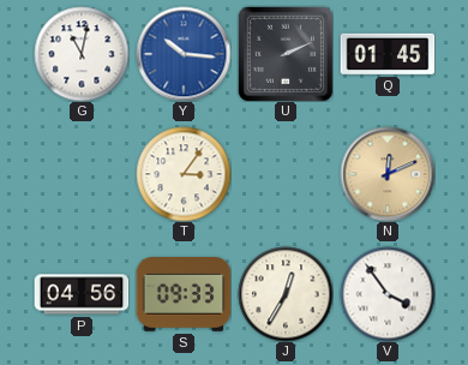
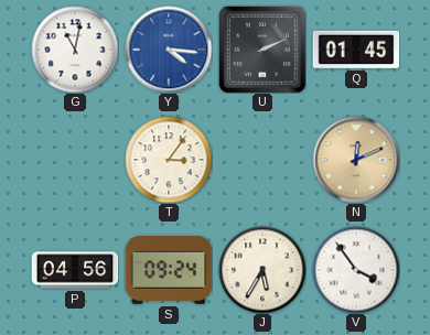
Y: 10:16 -> 4:16 (169, 50)
S: 09:33 -> 09:24 (169, 271)
J: 12:35 -> 5:35 (262, 270)
